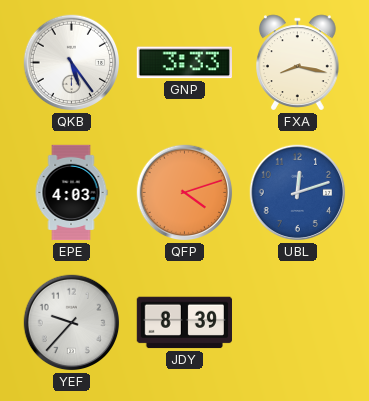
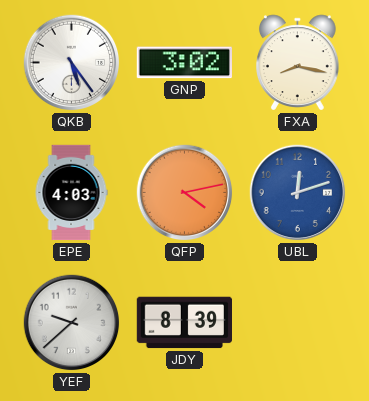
GNP: 3:33 -> 3:02 (184, 63)
QFP: 4:12 -> 4:13 (185, 193)
YEF: 9:37 -> 9:38 (72, 323)
